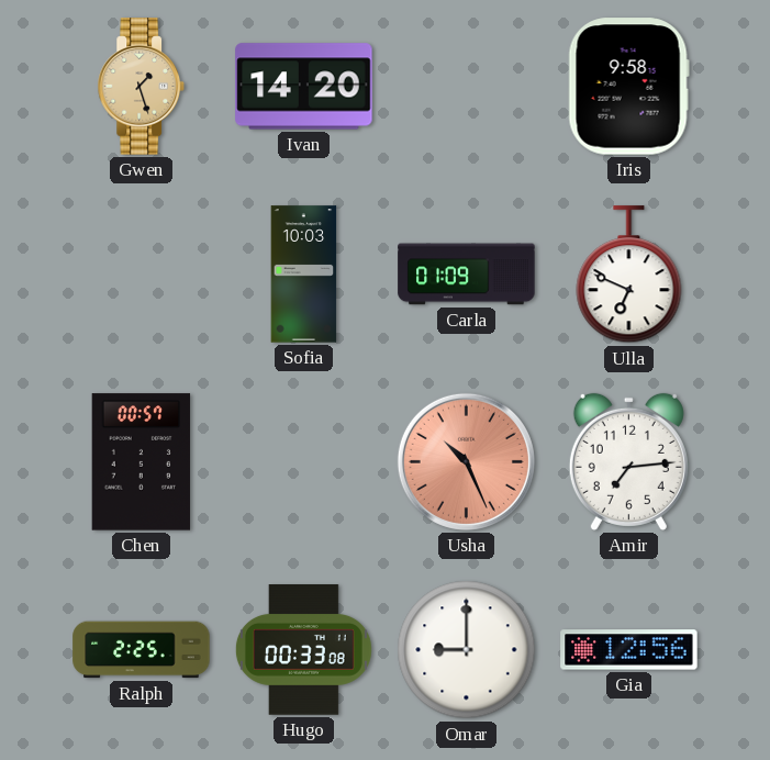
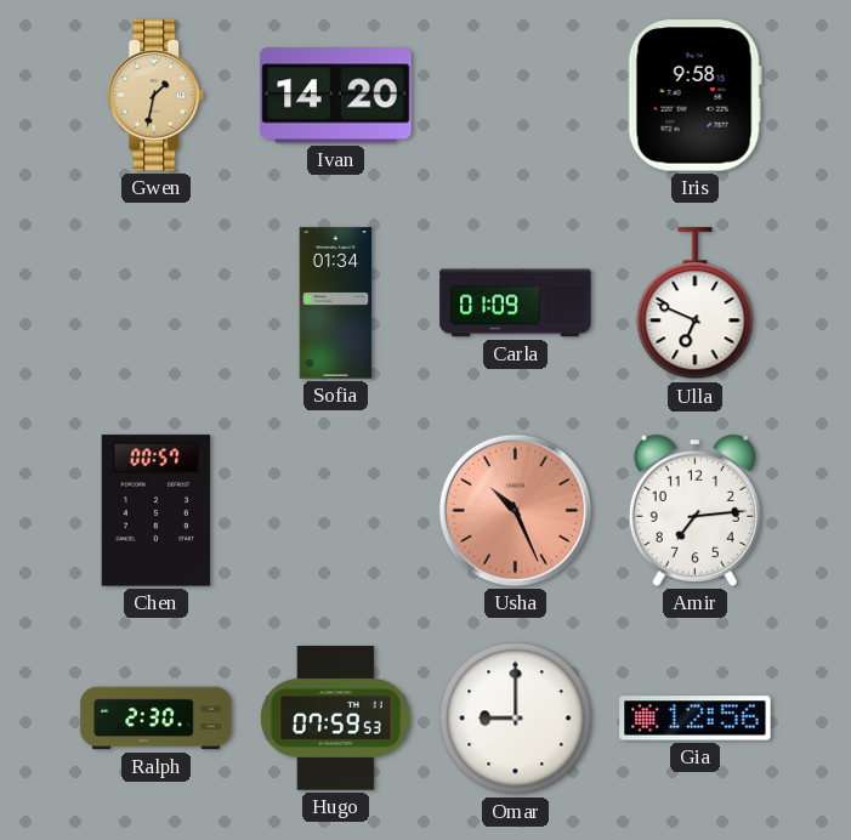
Gwen: 1:27 -> 1:32 (157, 96)
Sofia: 10:03 -> 01:34 (336, 303)
Ralph: 2:25 -> 2:30 (157, 719)
Hugo: 00:33 -> 07:59 (335, 719)
